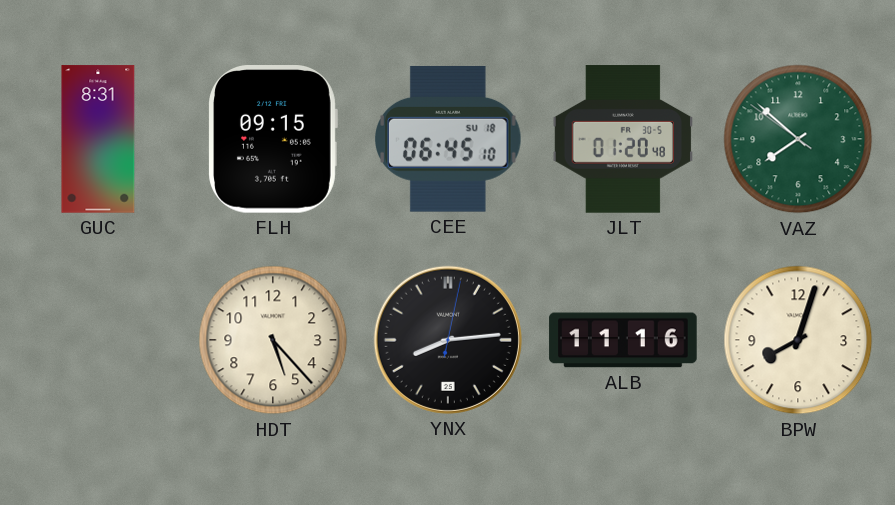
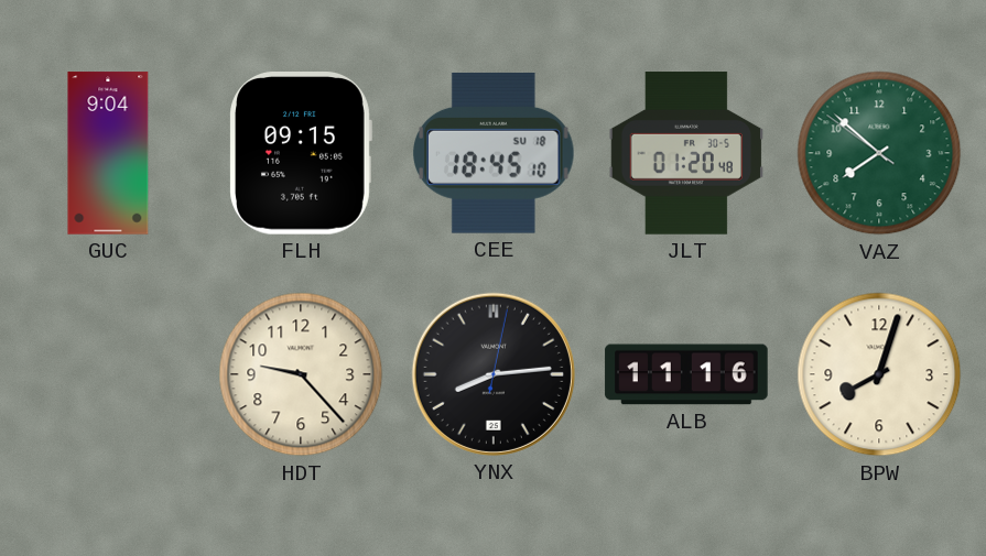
GUC: 8:31 -> 9:04 (108, 153)
CEE: 06:45 -> 18:45 (495, 153)
HDT: 5:23 -> 9:23 (301, 374)
